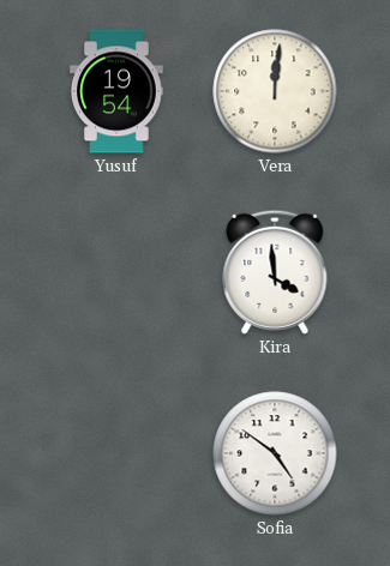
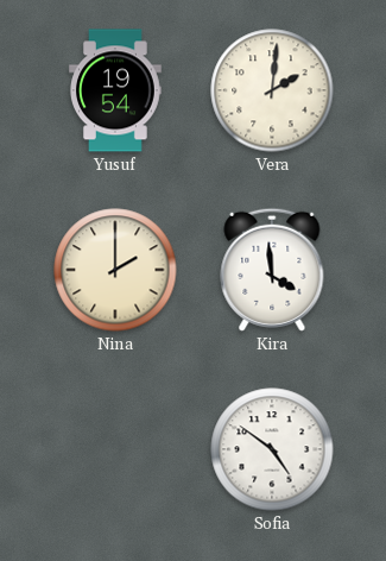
Vera: 12:01 -> 2:01 (272, 90)
Nina: none -> 2:00 (115, 270)
